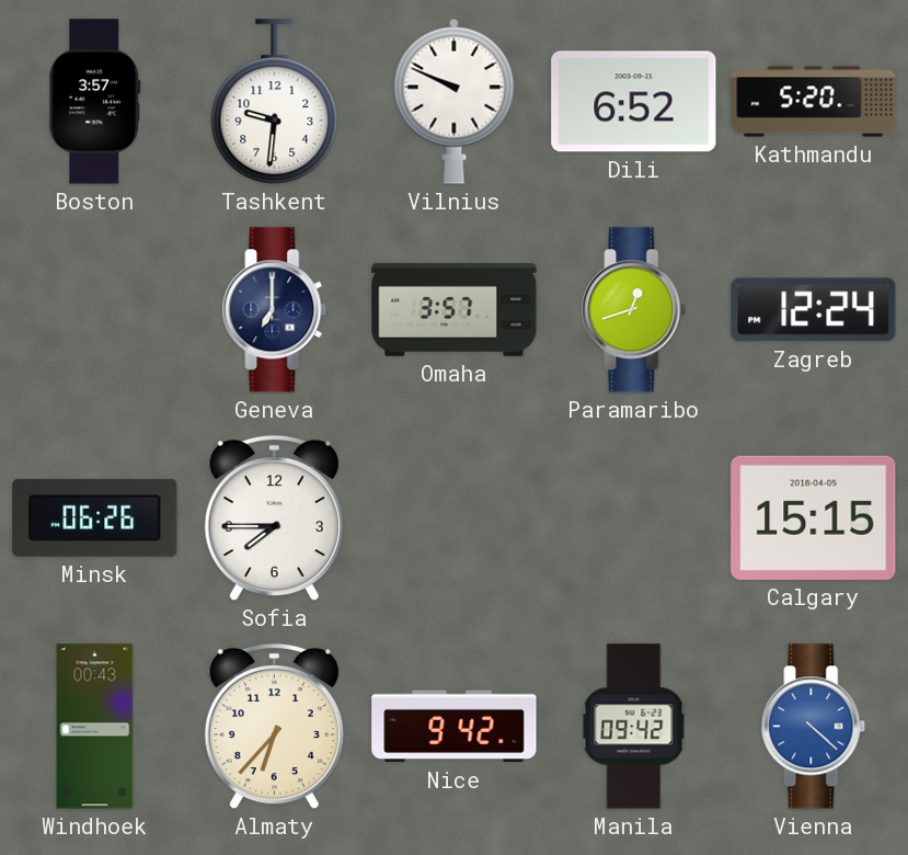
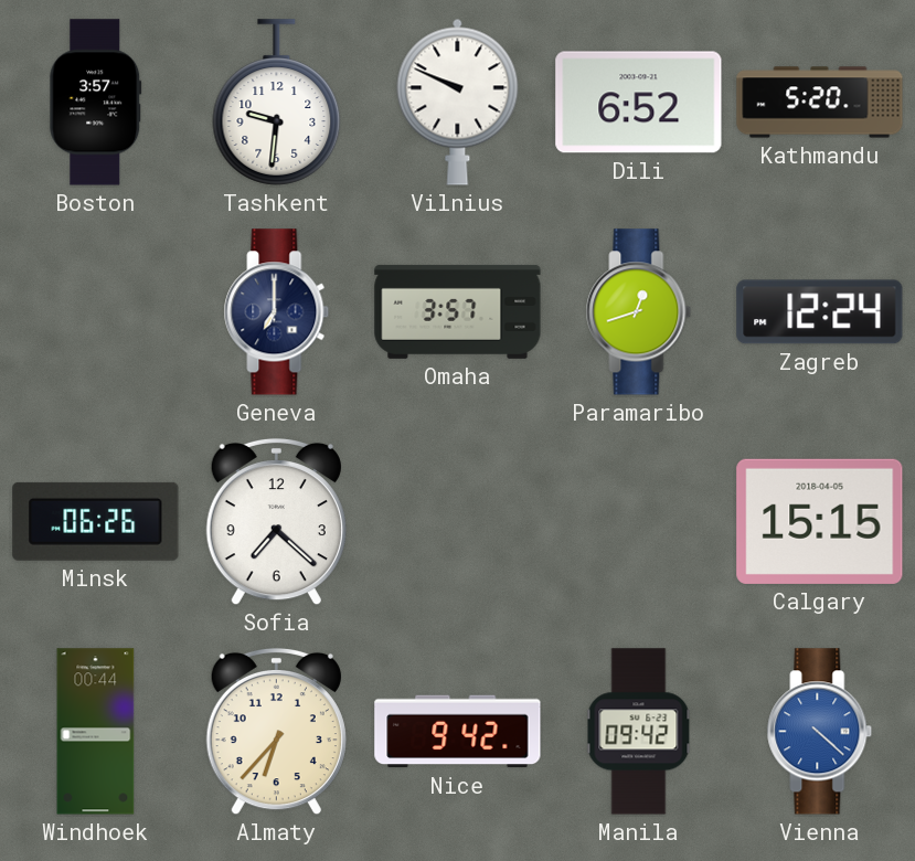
Sofia: 7:45 -> 7:22 (276, 522)
Windhoek: 00:43 -> 00:44 (96, 732)
